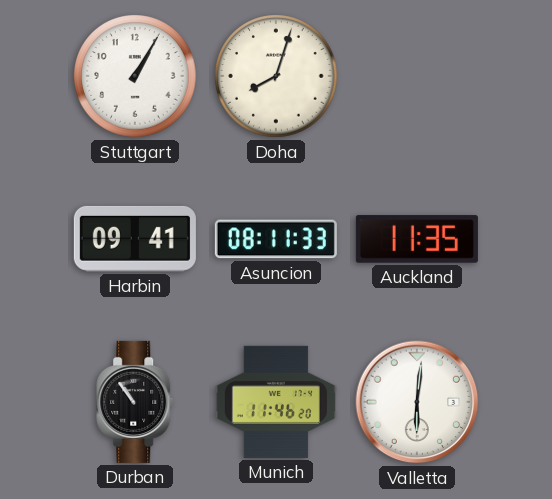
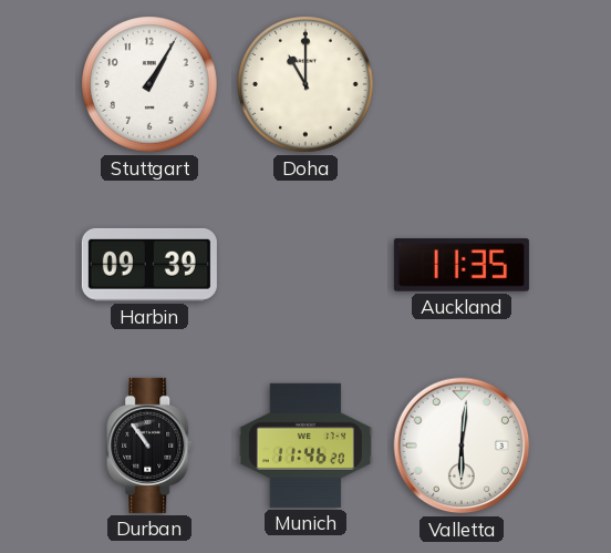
Doha: 8:03 -> 11:00 (305, 84)
Harbin: 09:41 -> 09:39 (149, 265)
Asuncion: 08:11 -> none (276, 239)
